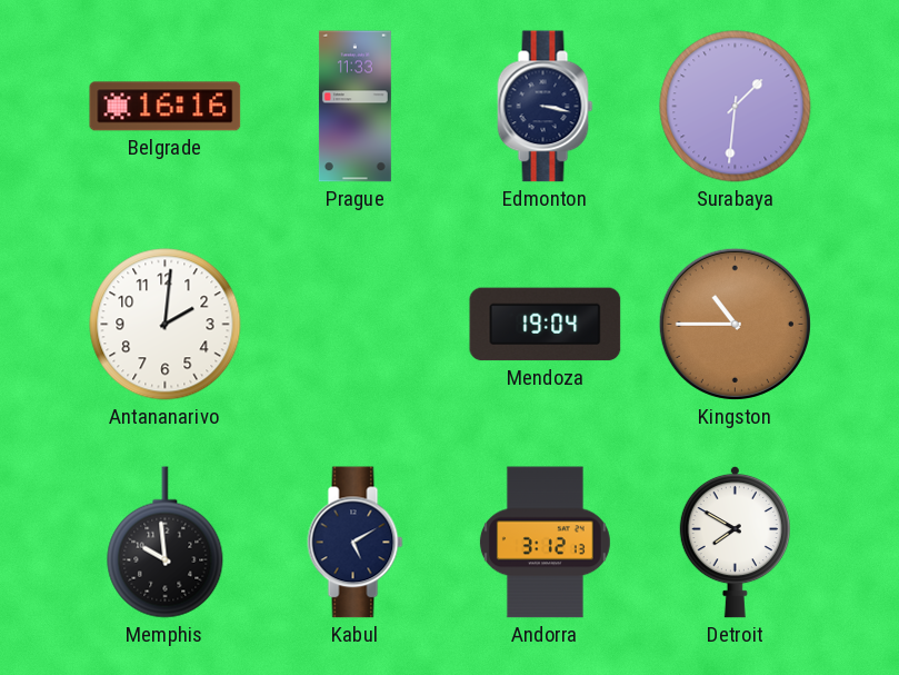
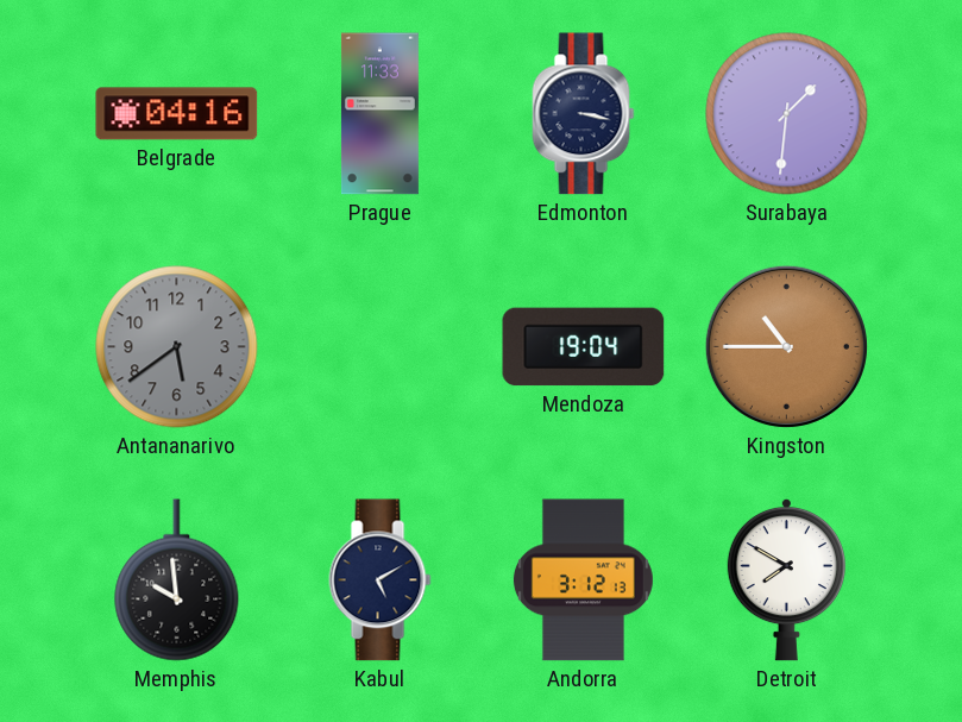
Belgrade: 16:16 -> 04:16 (177, 114)
Antananarivo: 2:01 -> 5:39 (177, 347)
Antananarivo dial: white -> grey (177, 347)
